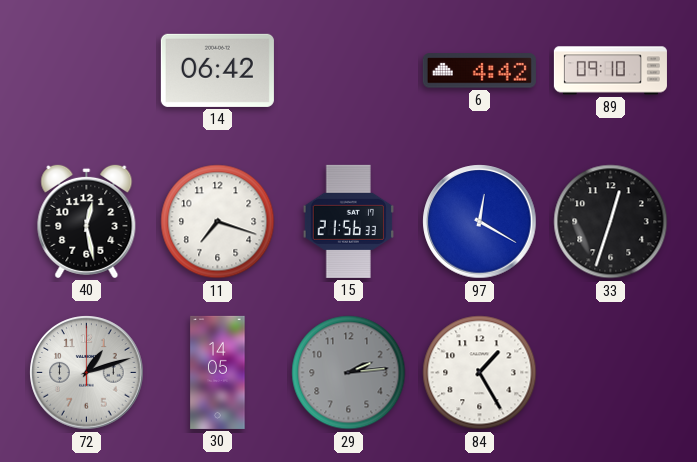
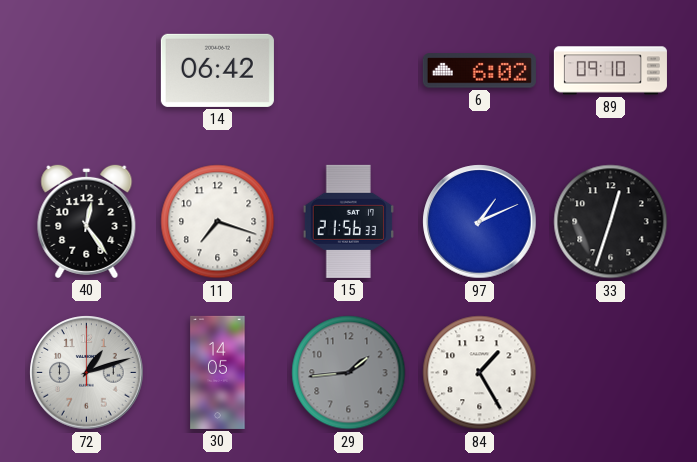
6: 4:42 -> 6:02 (479, 71)
40: 12:28 -> 12:24 (87, 221)
97: 12:20 -> 1:11 (480, 222)
29: 2:14 -> 1:44 (349, 373)
